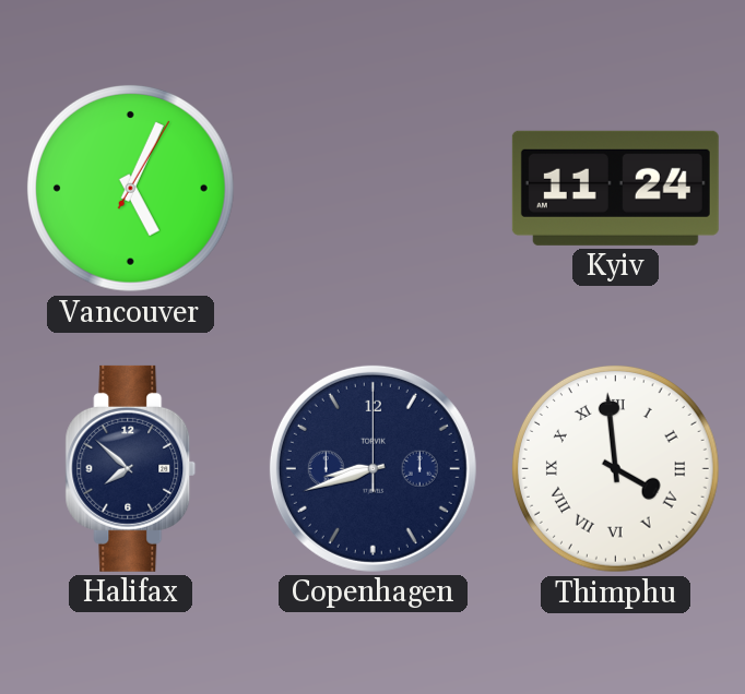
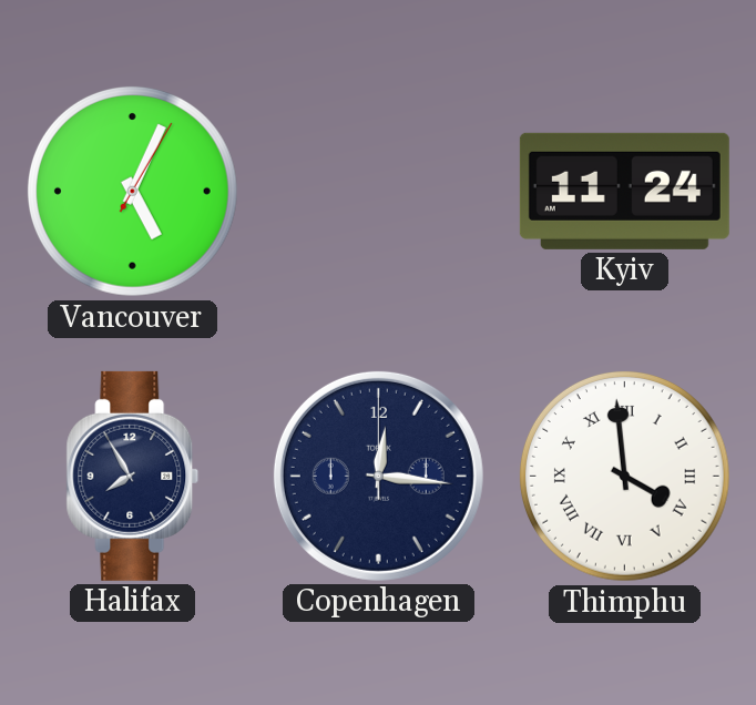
Halifax: 7:52 -> 7:55 (133, 476)
Copenhagen: 8:42 -> 12:16 (378, 476)
